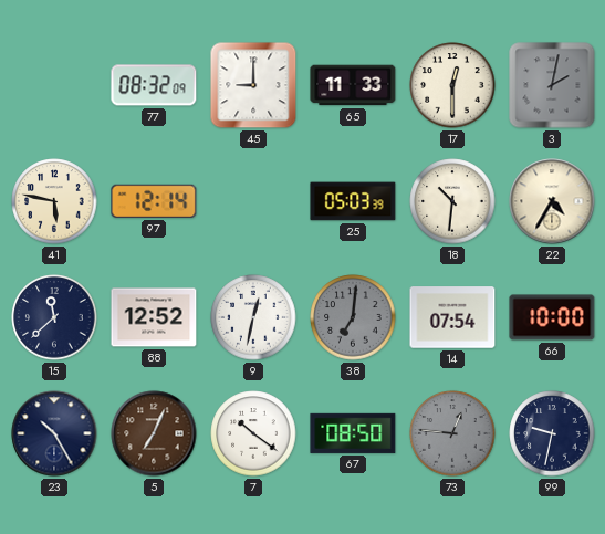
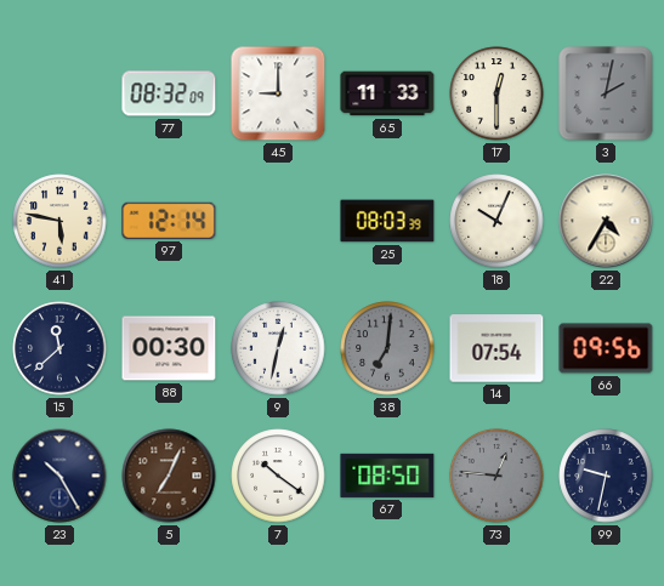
25: 05:03 -> 08:03 (387, 221)
18: 10:31 -> 10:04 (496, 221)
88: 12:52 -> 00:30 (169, 348)
66: 10:00 -> 09:56 (606, 348)
